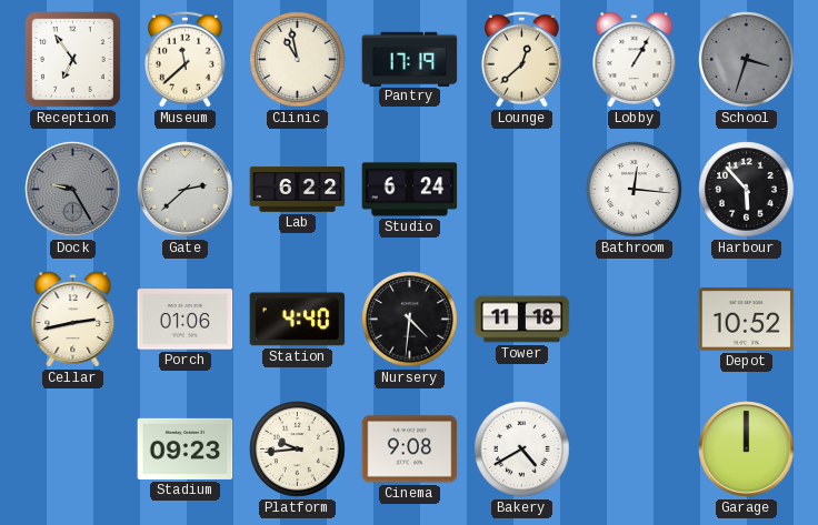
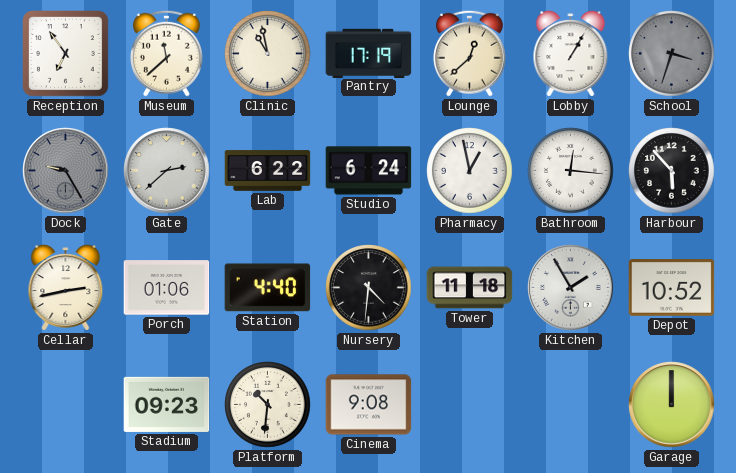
Pharmacy: none -> 12:58 (470, 171)
Kitchen: none -> 1:55 (571, 288)
Platform: 9:44 -> 10:31 (268, 405)
Bakery: 4:40 -> none (522, 450)
